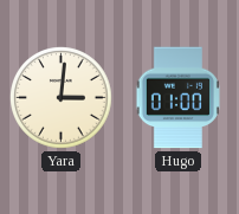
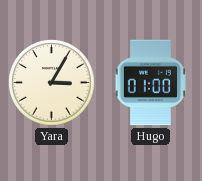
Yara: 3:01 -> 3:05 (52, 83)
